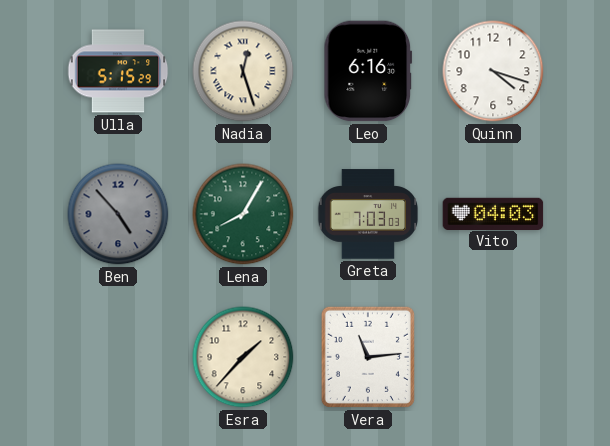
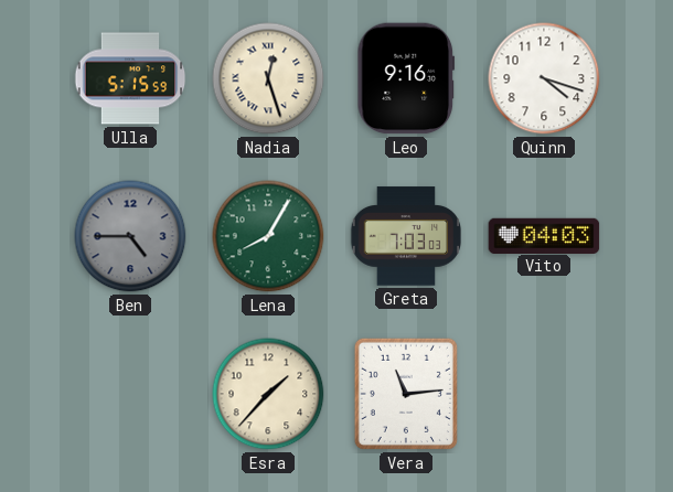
Ulla: 5:15:29 -> 5:15:59 (130, 78)
Leo: 6:16 -> 9:16 (406, 78)
Ben: 4:53 -> 4:45 (130, 236)
